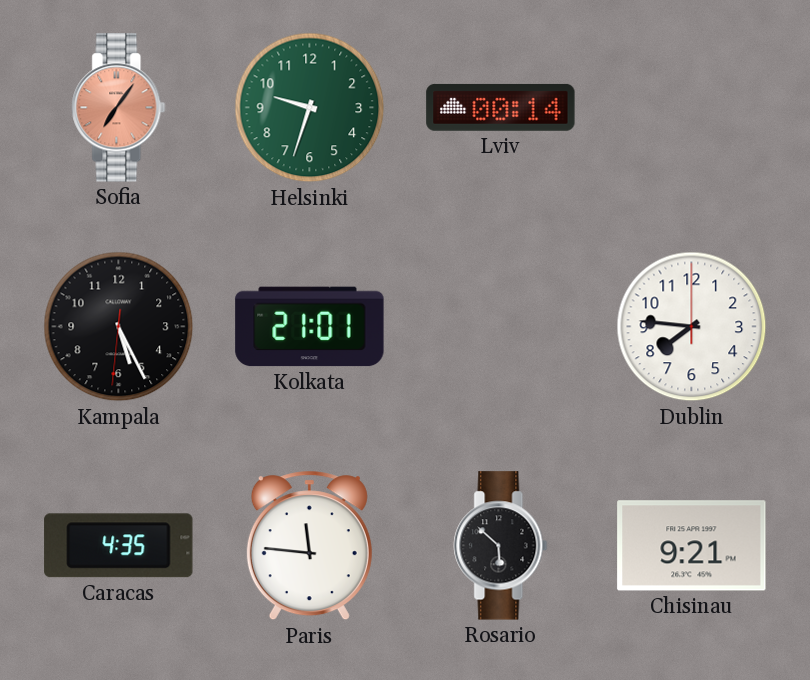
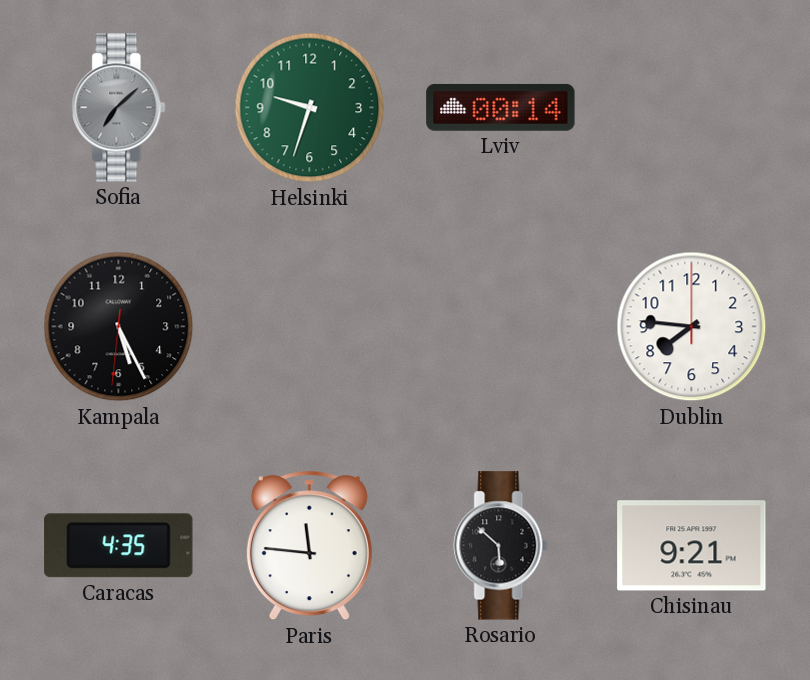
Sofia: 7:06 -> 7:08 (119, 108)
Sofia dial: salmon -> grey (119, 108)
Kolkata: 21:01 -> none (310, 327)
